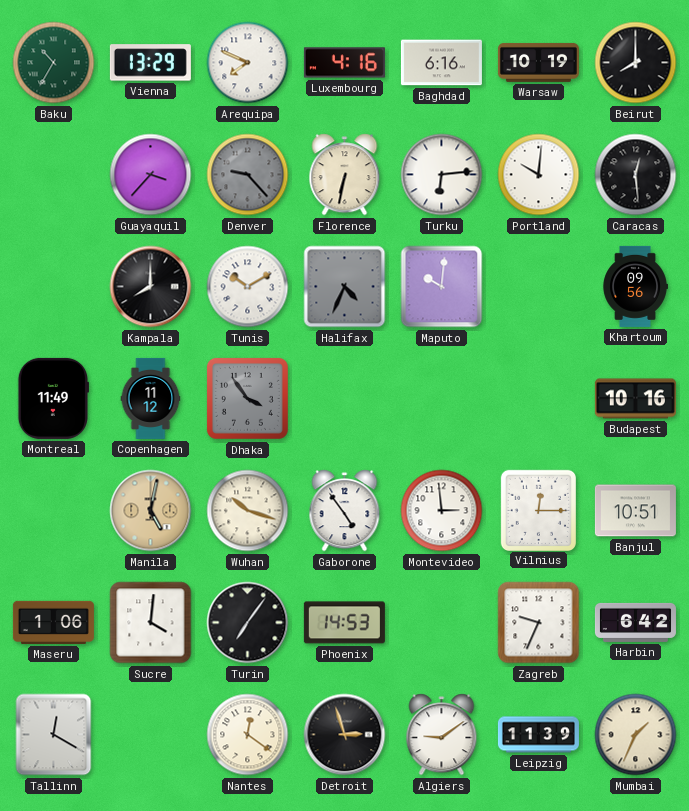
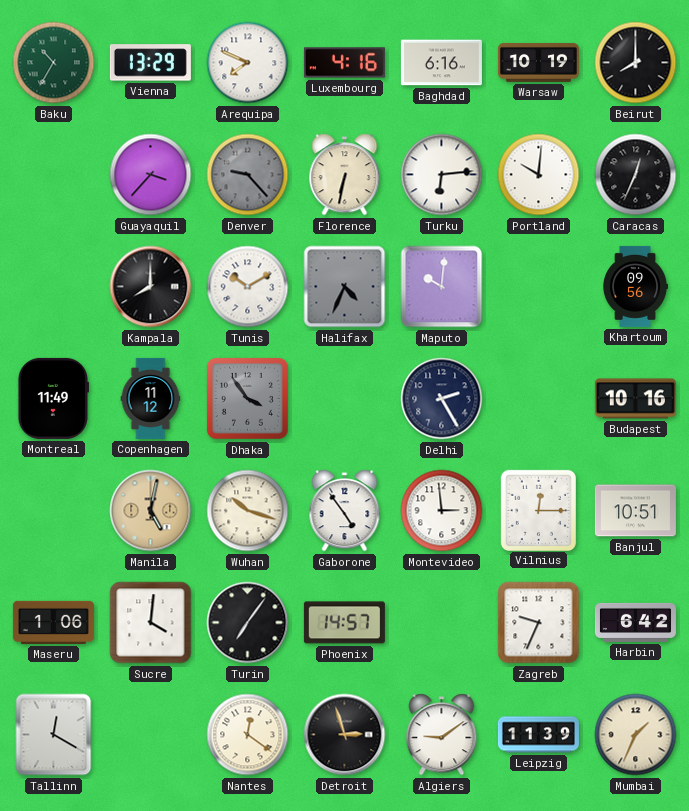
Caracas: 12:29 -> 12:34 (636, 175)
Delhi: none -> 2:25 (442, 399)
Phoenix: 14:53 -> 14:57 (344, 623)
